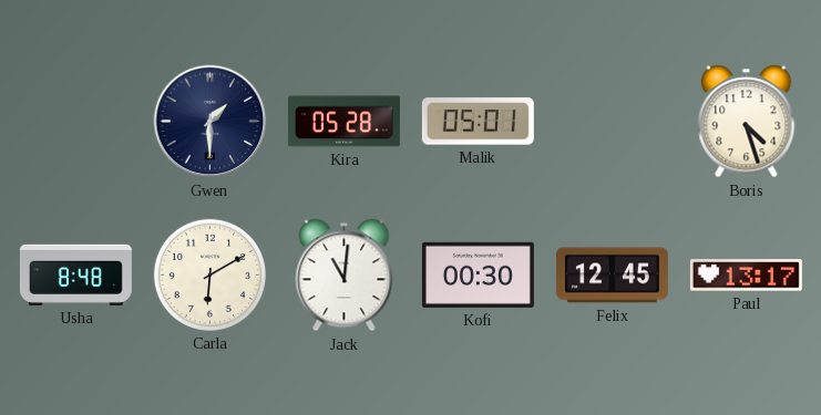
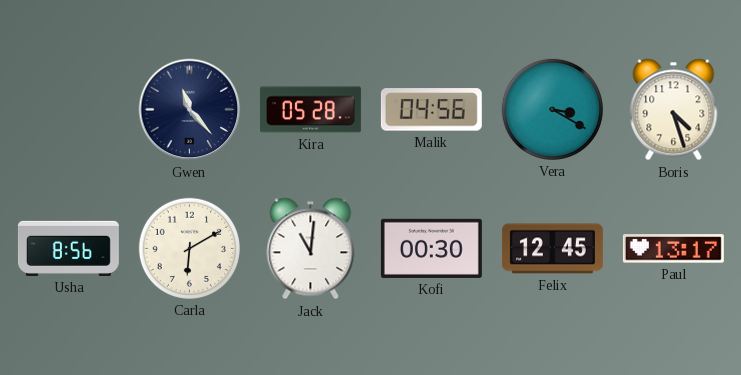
Gwen: 1:30 -> 11:23 (190, 110)
Malik: 05:01 -> 04:56 (431, 110)
Vera: none -> 3:20 (552, 109)
Usha: 8:48 -> 8:56 (68, 248)
